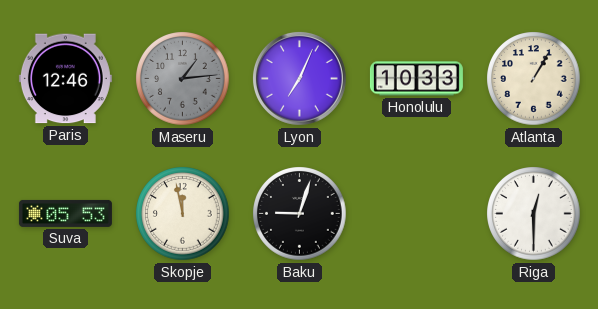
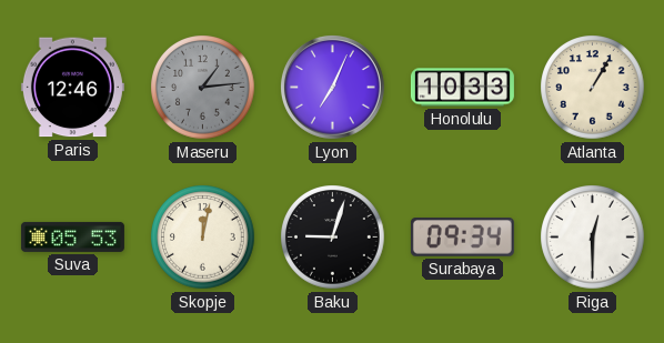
Skopje: 11:58 -> 12:02 (203, 238)
Surabaya: none -> 09:34 (462, 238)
